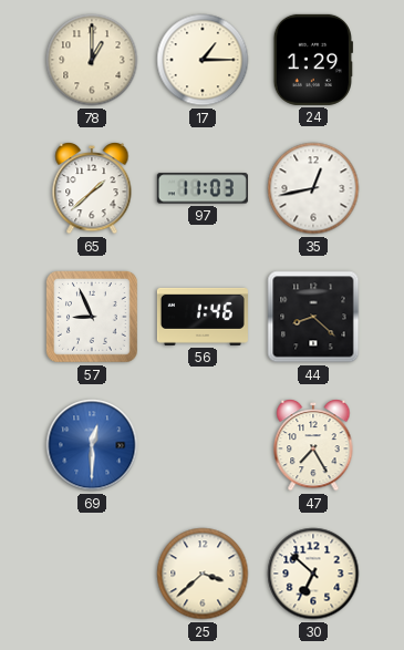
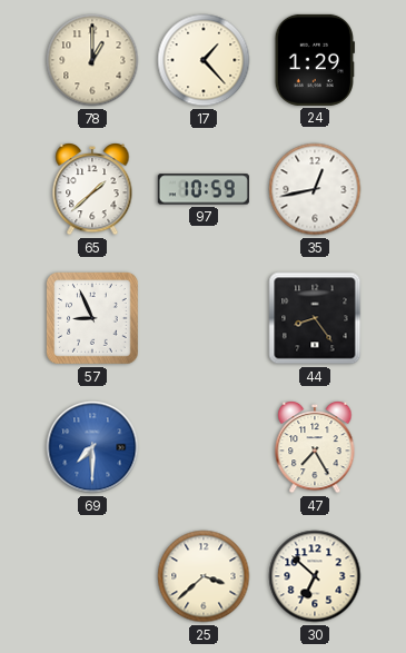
17: 1:15 -> 1:23 (204, 60)
97: 11:03 -> 10:59 (204, 189)
56: 1:46 -> none (203, 317)
44: 8:22 -> 8:24 (315, 318)
69: 12:30 -> 7:30 (92, 447)
